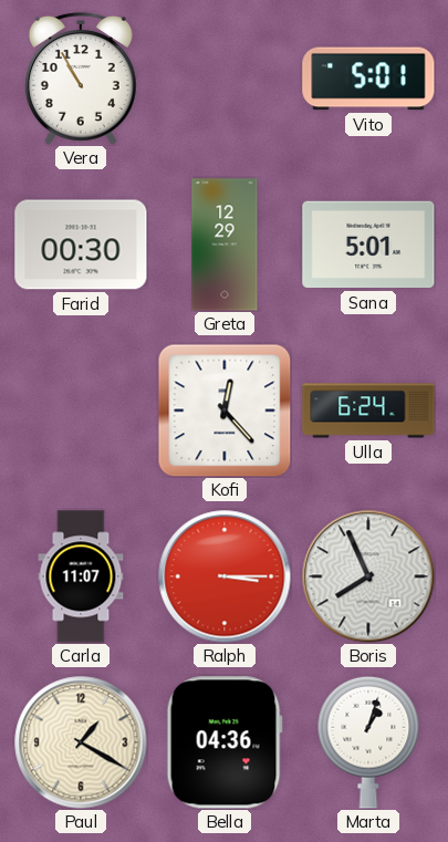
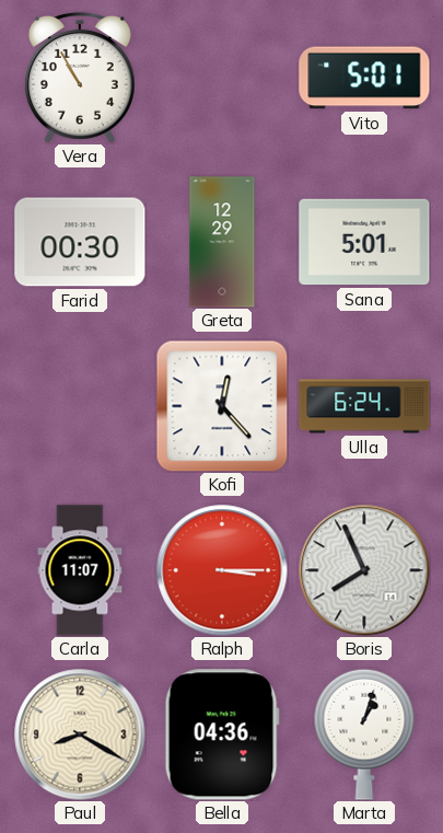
Paul: 1:20 -> 8:20 (80, 734)
